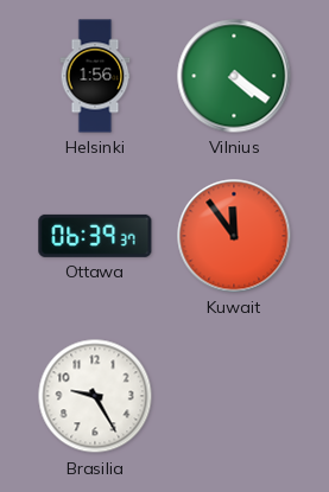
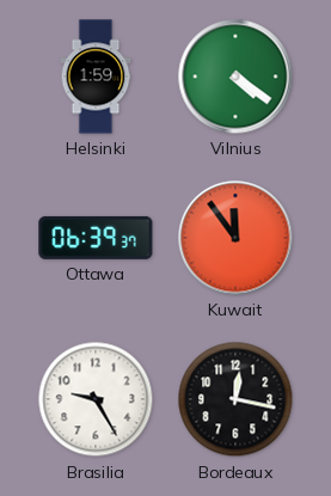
Helsinki: 1:56 -> 1:59 (96, 76)
Bordeaux: none -> 12:17 (235, 399)
